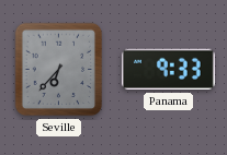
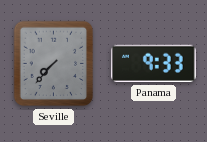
Seville: 6:37 -> 7:37 (54, 64)
